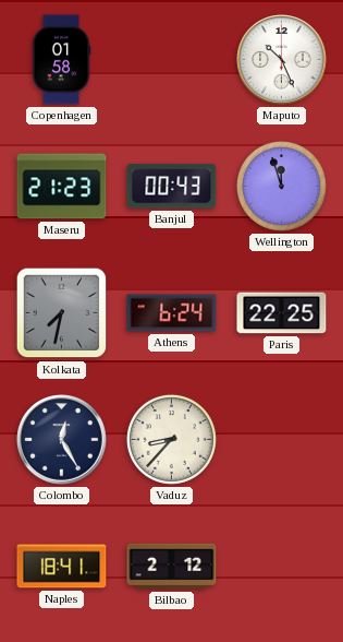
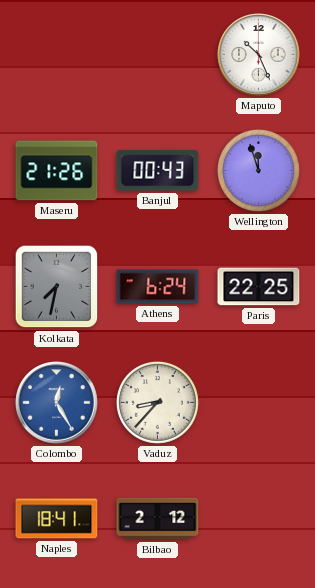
Copenhagen: 01:58 -> none (61, 60)
Maseru: 21:23 -> 21:26 (57, 171)
Colombo dial: navy -> blue (57, 403)
